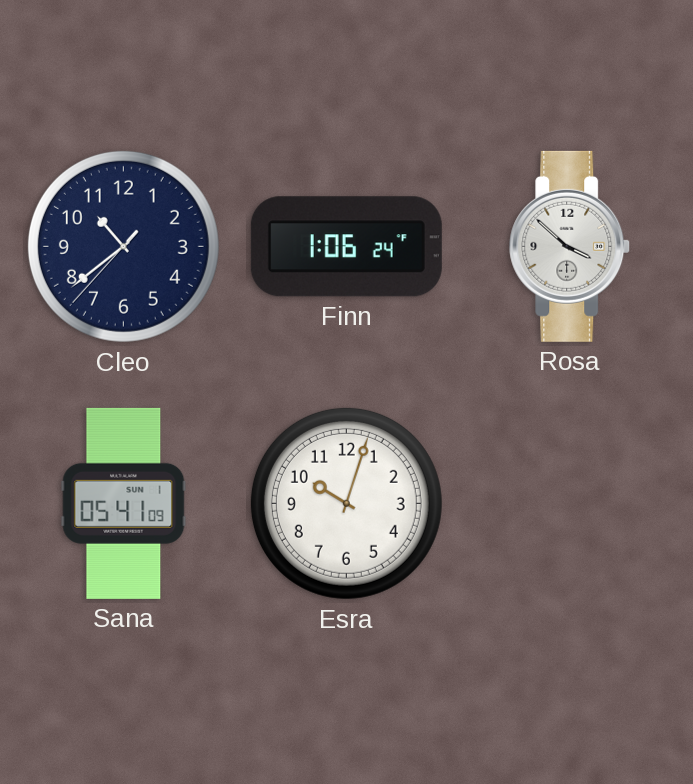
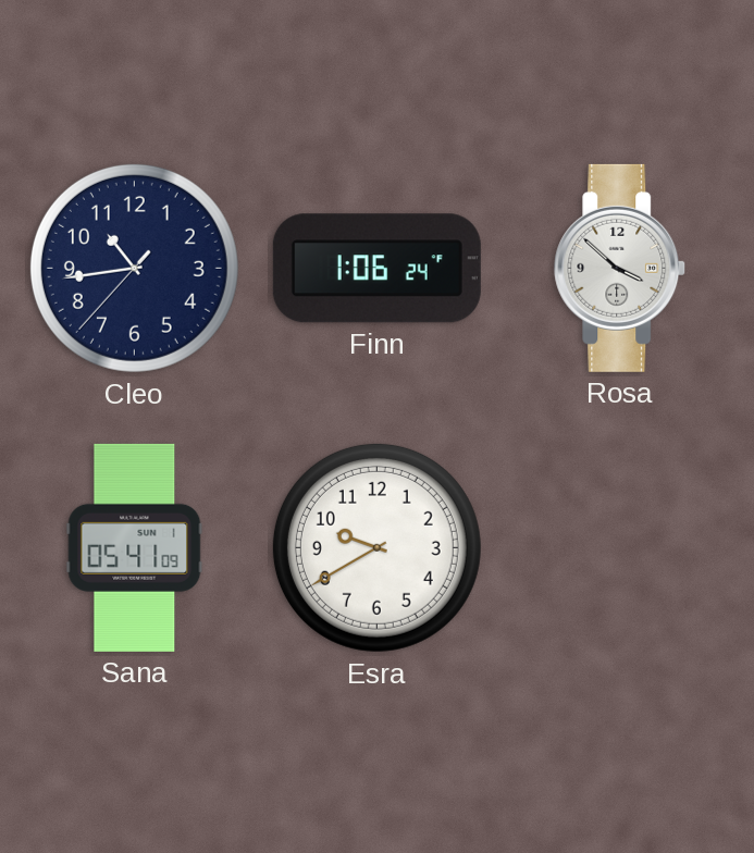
Cleo: 10:38 -> 10:43 (134, 268)
Esra: 10:03 -> 9:40 (376, 547)
